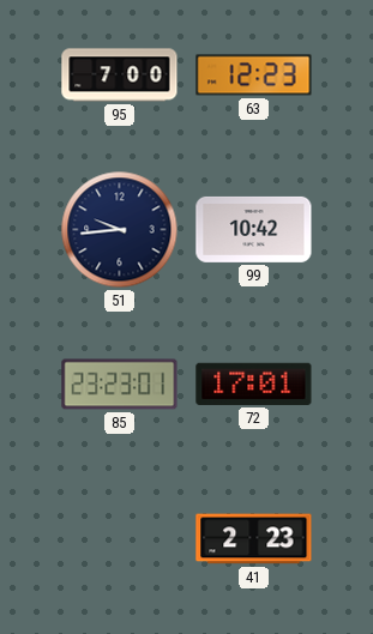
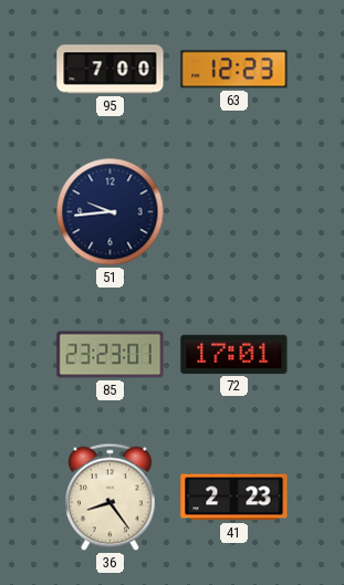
99: 10:42 -> none (254, 229)
36: none -> 8:24 (111, 498)
